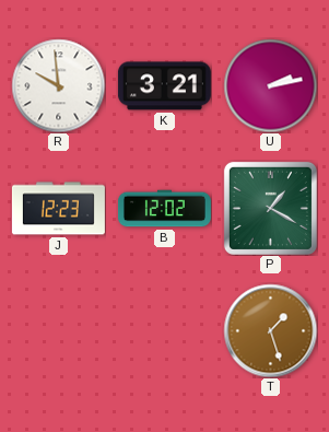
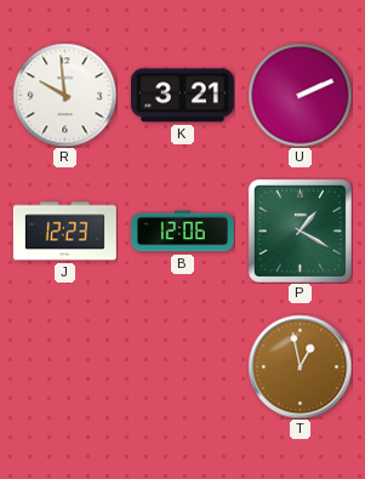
U: 2:13 -> 2:11 (300, 95)
B: 12:02 -> 12:06 (182, 232)
T: 1:27 -> 12:58 (300, 366)
